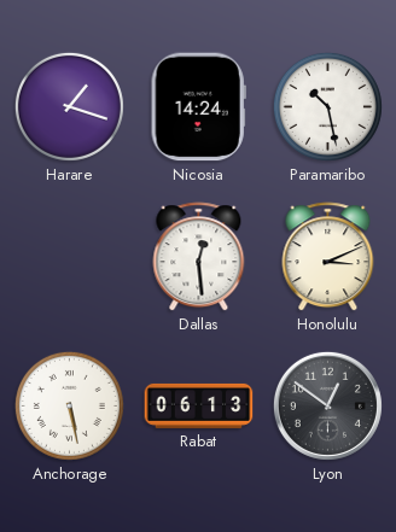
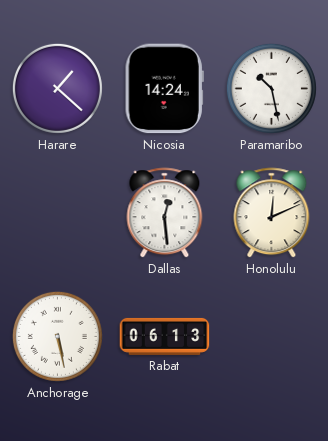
Harare: 1:18 -> 1:22 (57, 88)
Honolulu: 3:11 -> 12:11 (272, 213)
Lyon: 12:51 -> none (327, 405)
